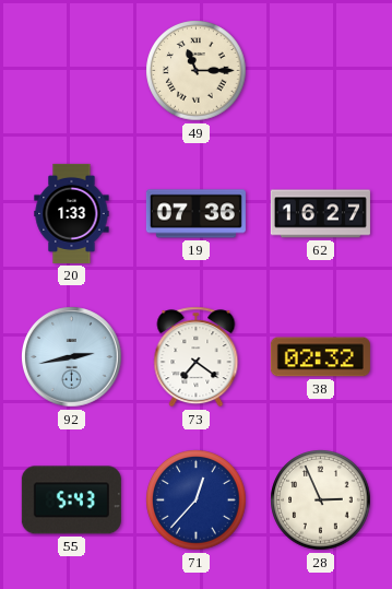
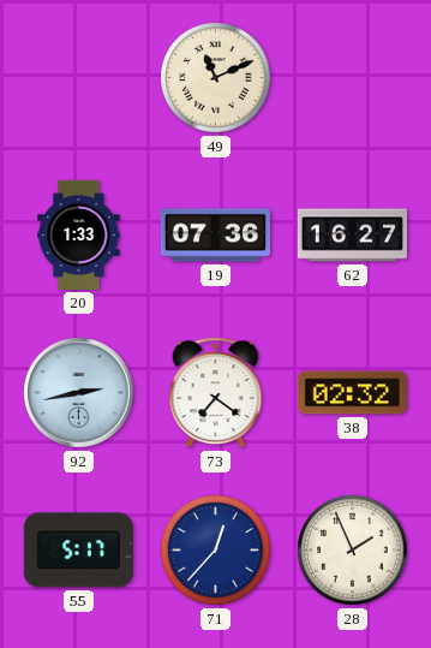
49: 11:15 -> 11:11 (216, 78)
55: 5:43 -> 5:17 (78, 551)
28: 2:56 -> 1:56 (353, 551)
